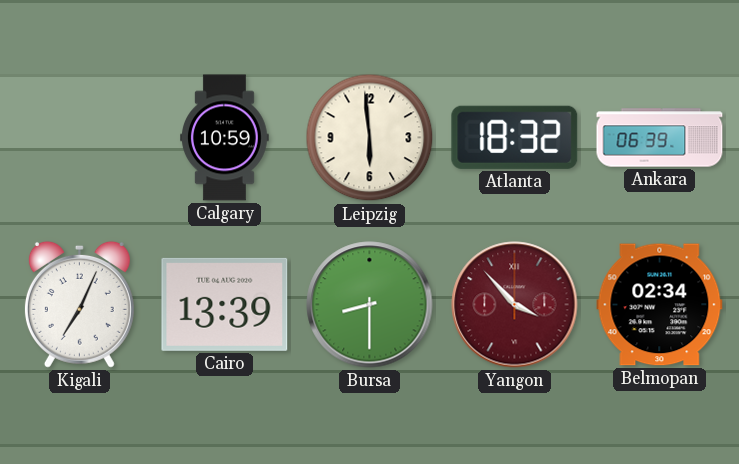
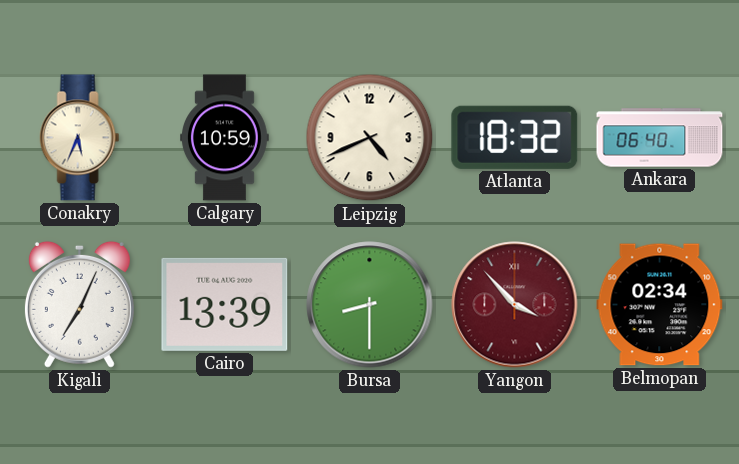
Conakry: none -> 5:34 (80, 138)
Leipzig: 5:59 -> 4:41 (370, 138)
Ankara: 06:39 -> 06:40 (660, 138)
